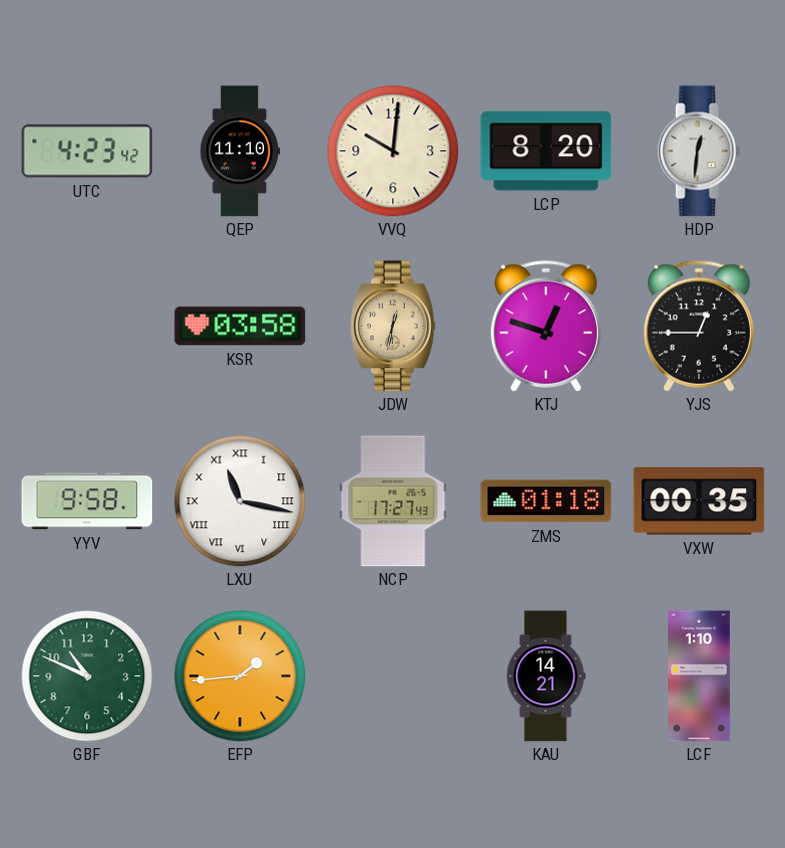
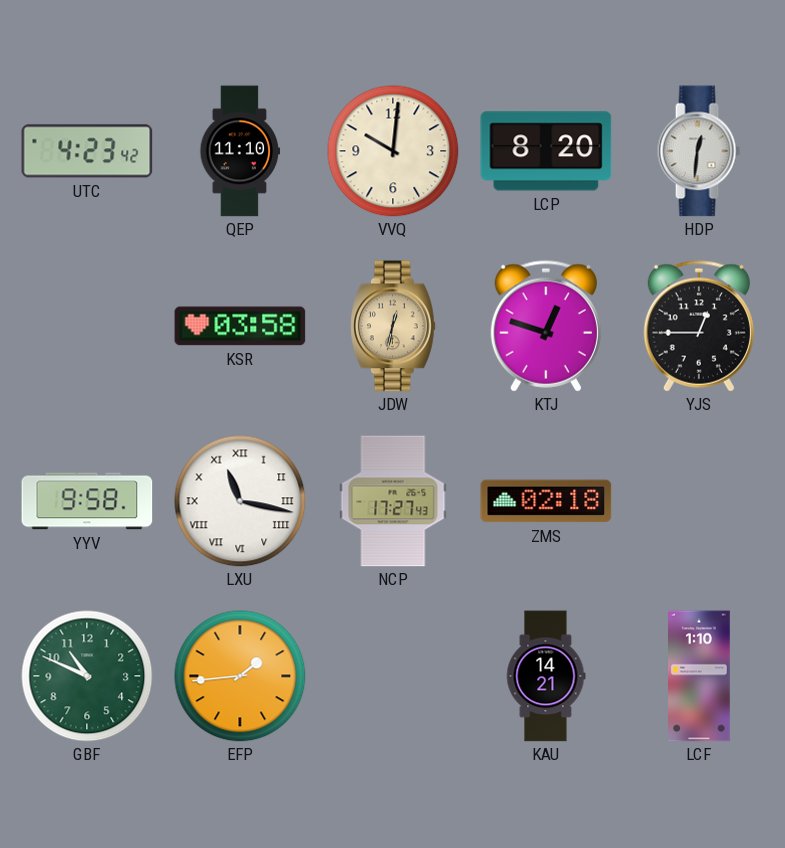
ZMS: 01:18 -> 02:18 (546, 501)
VXW: 00:35 -> none (699, 501)
